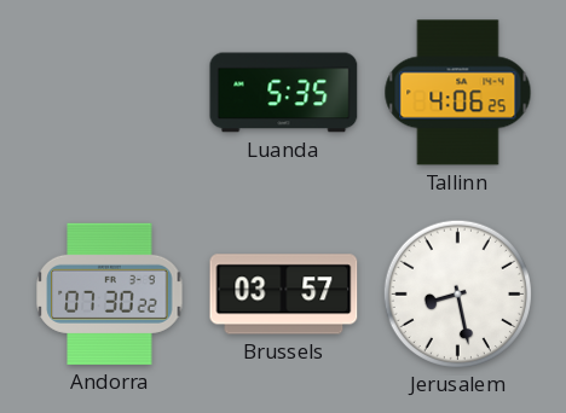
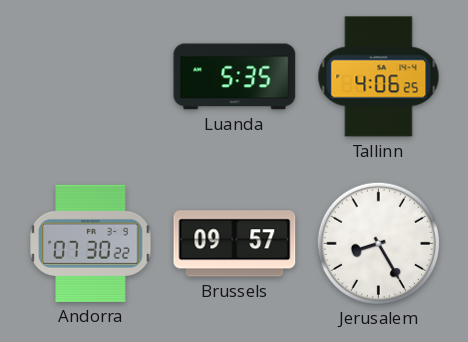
Brussels: 03:57 -> 09:57 (235, 244)
Jerusalem: 8:28 -> 8:25 (378, 243)
